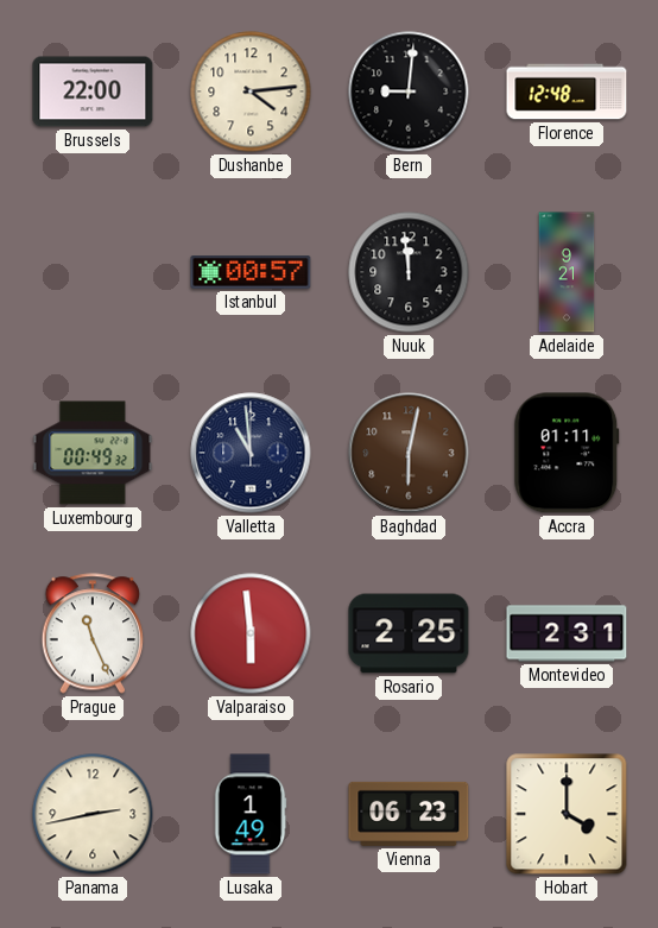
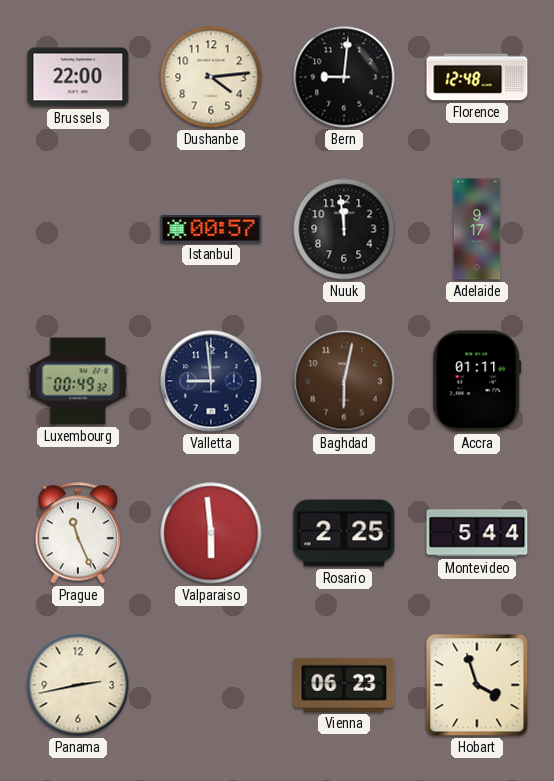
Adelaide: 9:21 -> 9:17 (477, 229)
Valletta: 10:59 -> 8:59 (211, 381)
Montevideo: 2:31 -> 5:44 (477, 533)
Lusaka: 1:49 -> none (251, 814)
Hobart: 4:00 -> 3:57 (477, 685)
